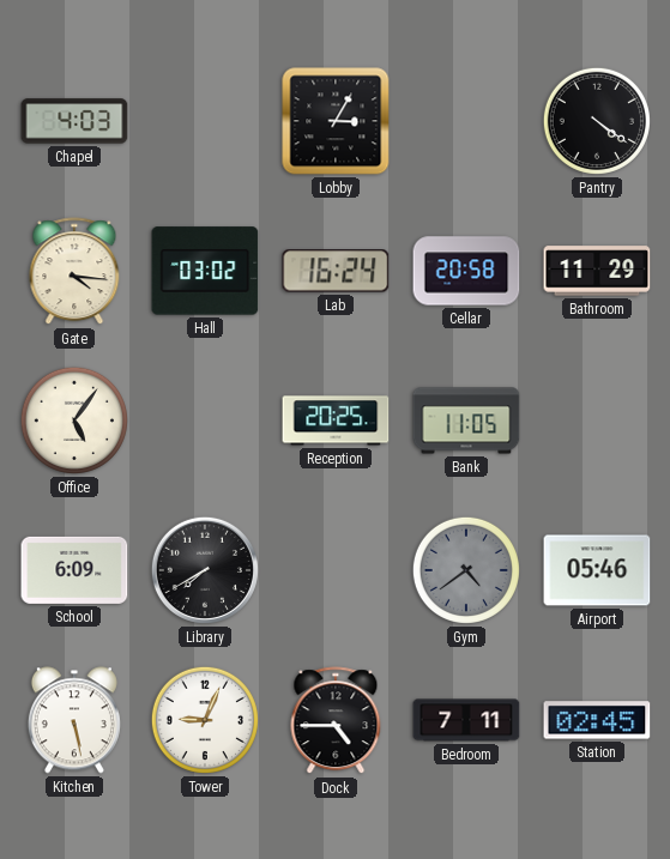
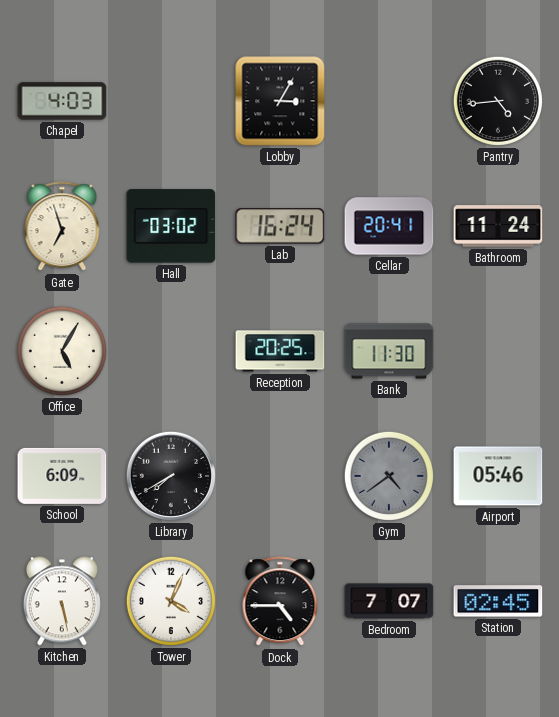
Pantry: 4:21 -> 4:44 (498, 101)
Gate: 4:16 -> 6:57 (62, 227)
Cellar: 20:58 -> 20:41 (389, 226)
Bathroom: 11:29 -> 11:24 (498, 226)
Office: 5:06 -> 5:05 (62, 351)
Bank: 11:05 -> 11:30 (389, 351)
Tower: 9:04 -> 4:04 (171, 601)
Bedroom: 7:11 -> 7:07 (389, 601)
